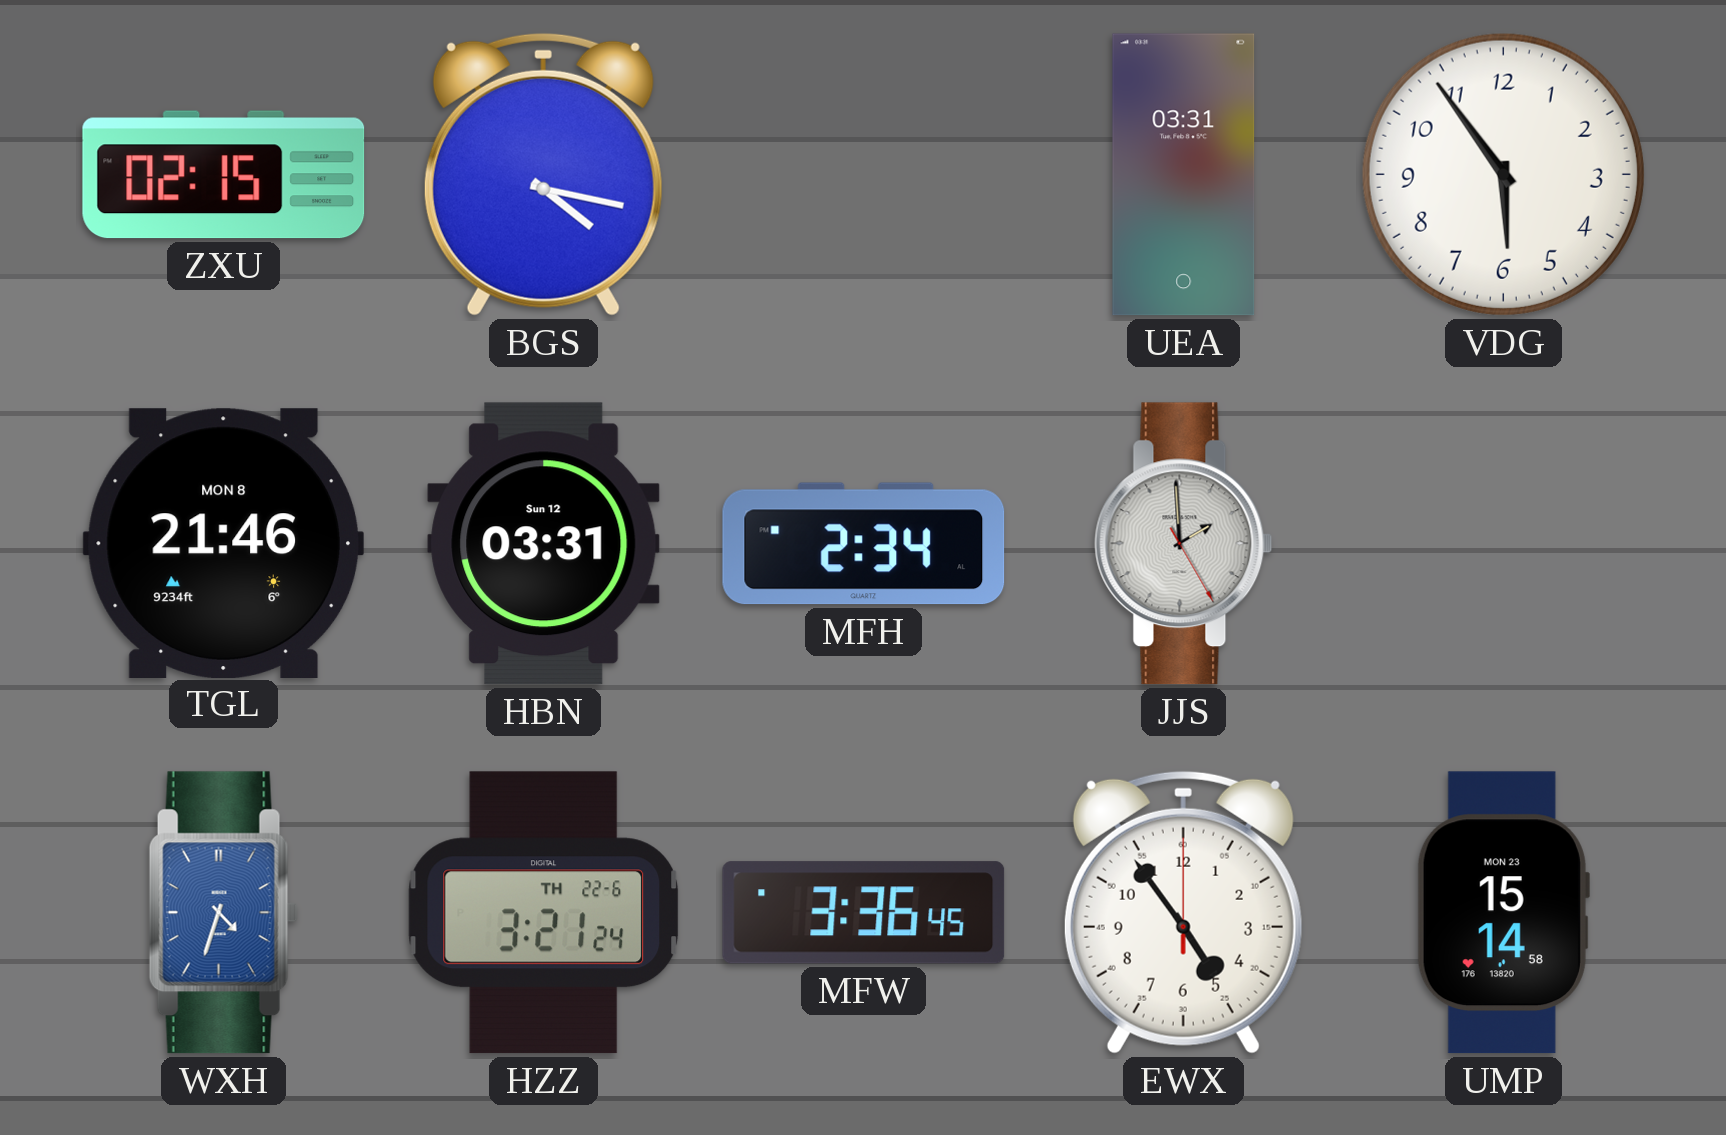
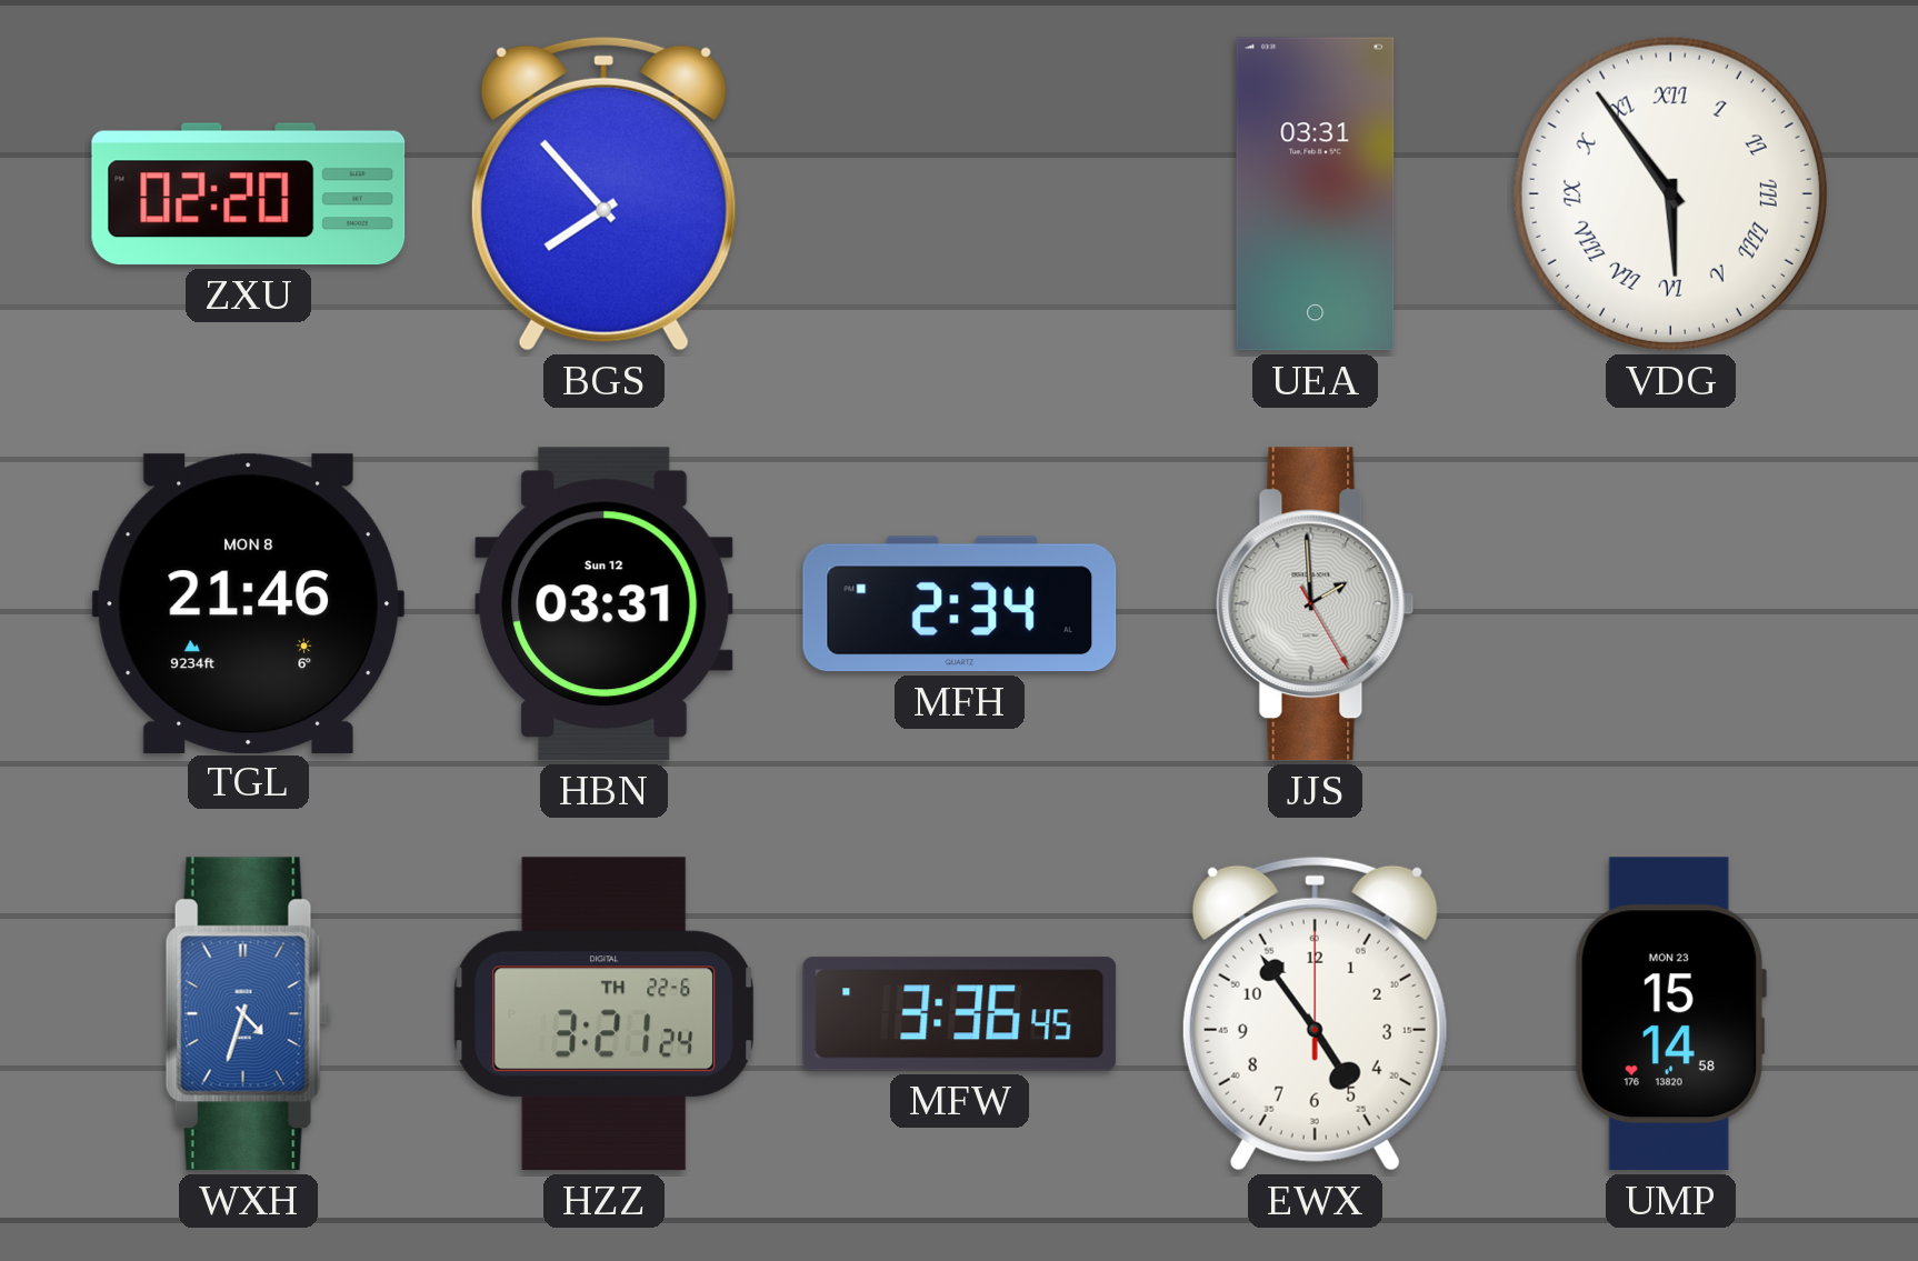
ZXU: 02:15 -> 02:20 (249, 194)
BGS: 4:17 -> 7:53 (603, 193)
VDG numerals: Arabic -> Roman (1670, 193)
